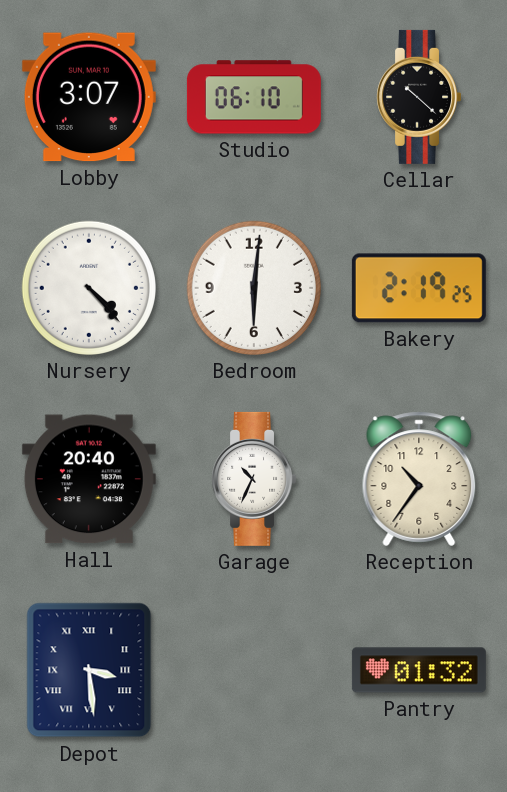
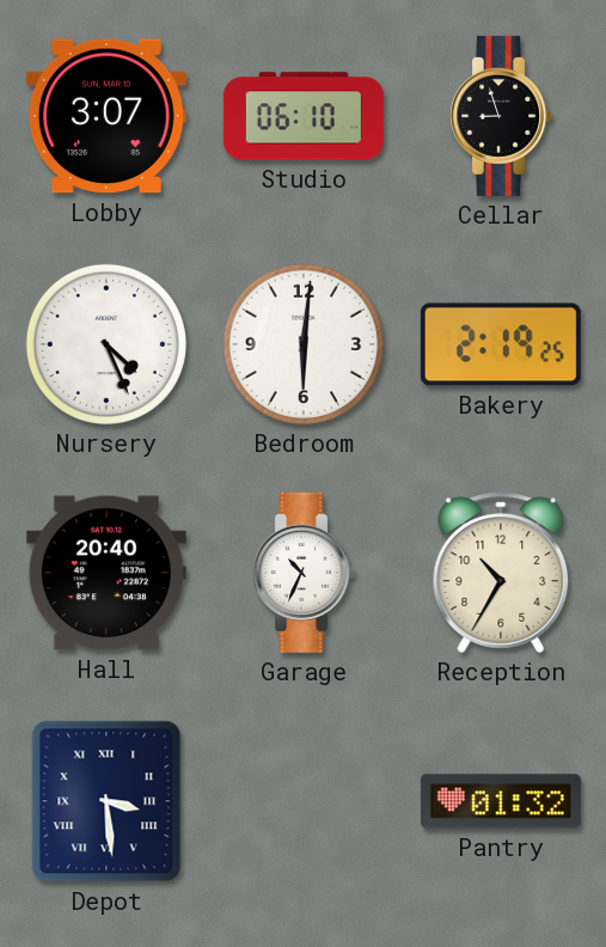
Cellar: 10:22 -> 8:57 (500, 116)
Nursery: 4:23 -> 4:26 (106, 344)
Reception: 10:36 -> 10:35 (501, 573)
